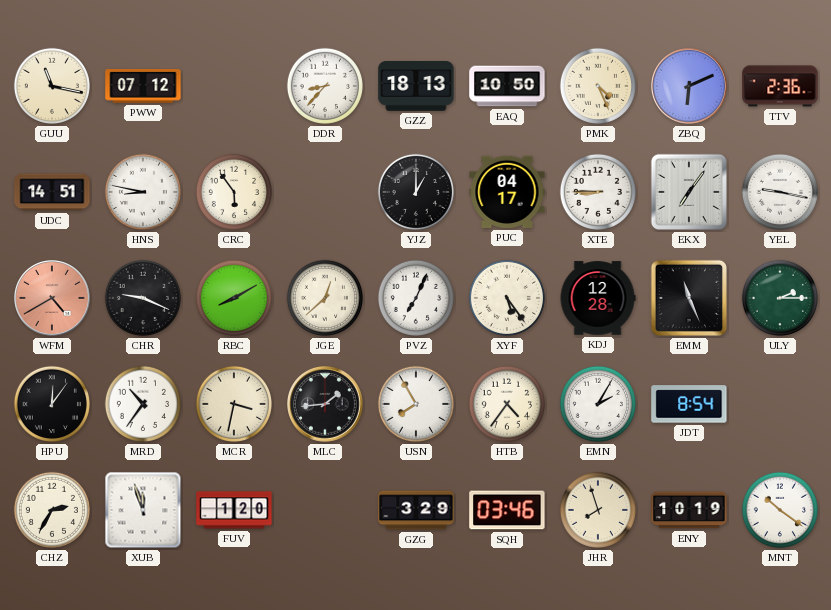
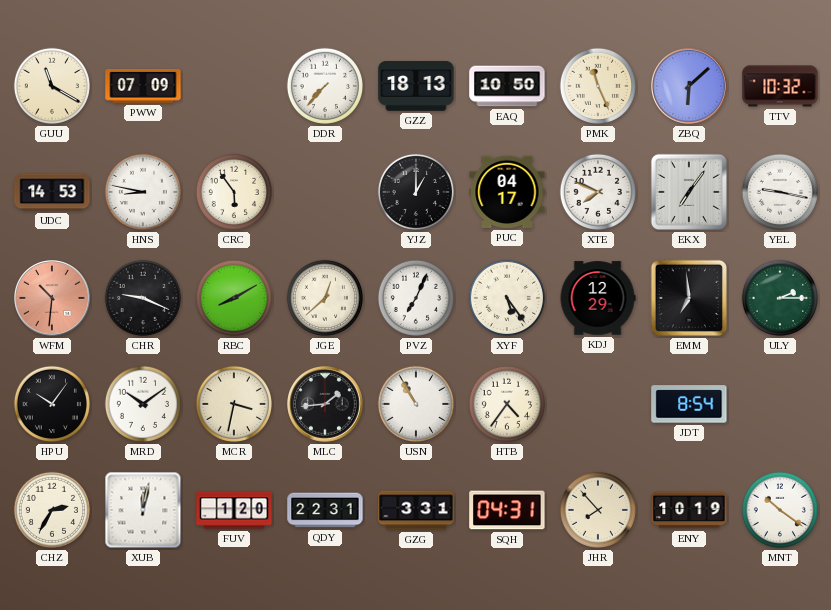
GUU: 11:17 -> 11:20 (52, 86)
PWW: 07:12 -> 07:09 (143, 87)
DDR: 8:37 -> 7:37 (325, 86)
PMK: 4:26 -> 11:26 (598, 86)
ZBQ: 6:11 -> 6:08 (690, 87)
TTV: 2:36 -> 10:32 (780, 86)
UDC: 14:51 -> 14:53 (52, 192)
XTE: 8:45 -> 7:49 (598, 192)
WFM: 4:40 -> 10:31 (53, 299)
KDJ: 12:28 -> 12:29 (598, 298)
EMM: 11:26 -> 6:59 (689, 298)
HPU: 12:06 -> 10:06 (52, 404)
MRD: 10:36 -> 10:09 (143, 404)
USN: 7:55 -> 10:55 (416, 404)
EMN: 2:05 -> none (598, 404)
XUB: 11:57 -> 12:02 (143, 510)
QDY: none -> 22:31 (325, 510)
GZG: 3:29 -> 3:31 (416, 510)
SQH: 03:46 -> 04:31 (507, 510)
JHR: 7:57 -> 7:53 (598, 510)
